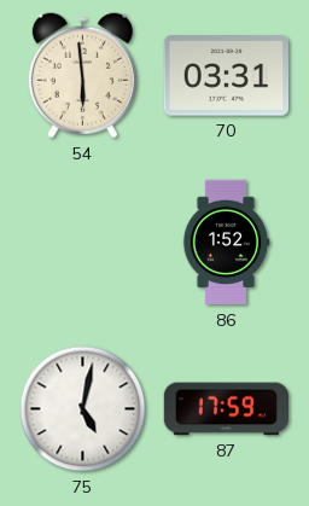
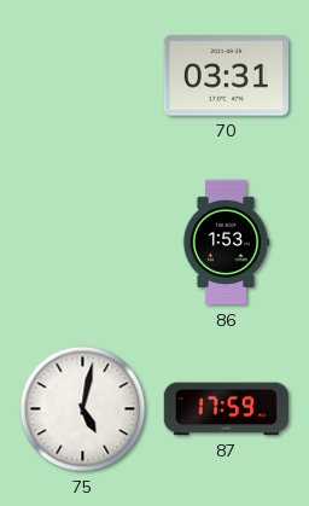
54: 5:59 -> none (82, 76)
86: 1:52 -> 1:53 (226, 243)
